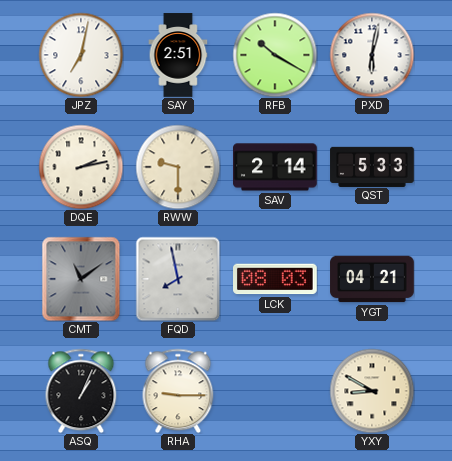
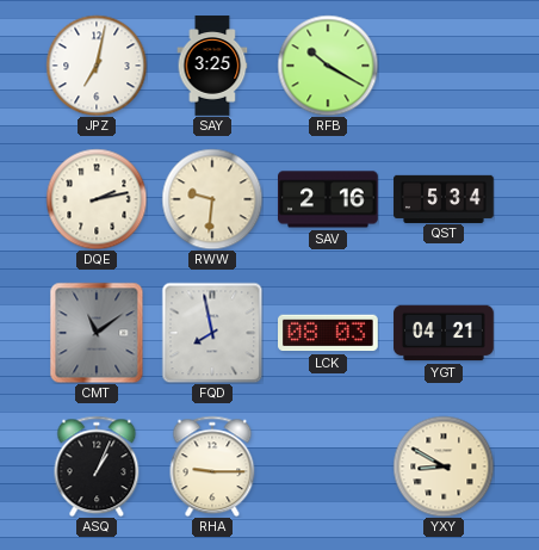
SAY: 2:51 -> 3:25 (212, 66)
PXD: 6:02 -> none (372, 55)
RWW: 9:30 -> 9:31 (212, 199)
SAV: 2:14 -> 2:16 (329, 199)
QST: 5:33 -> 5:34 (444, 198)
